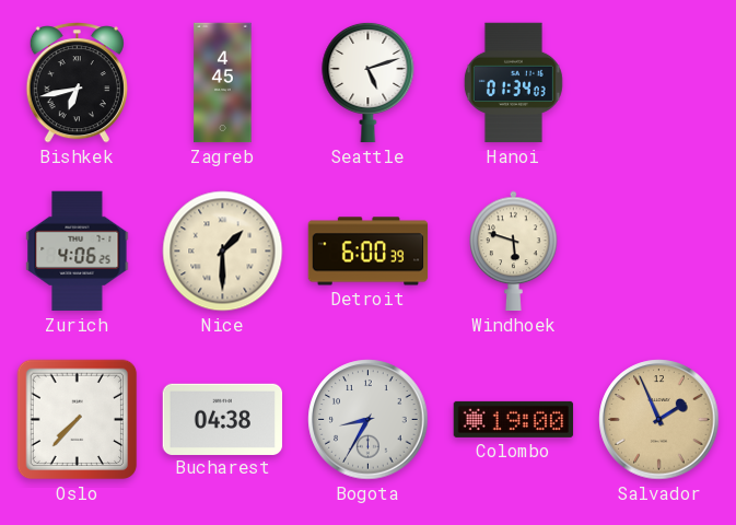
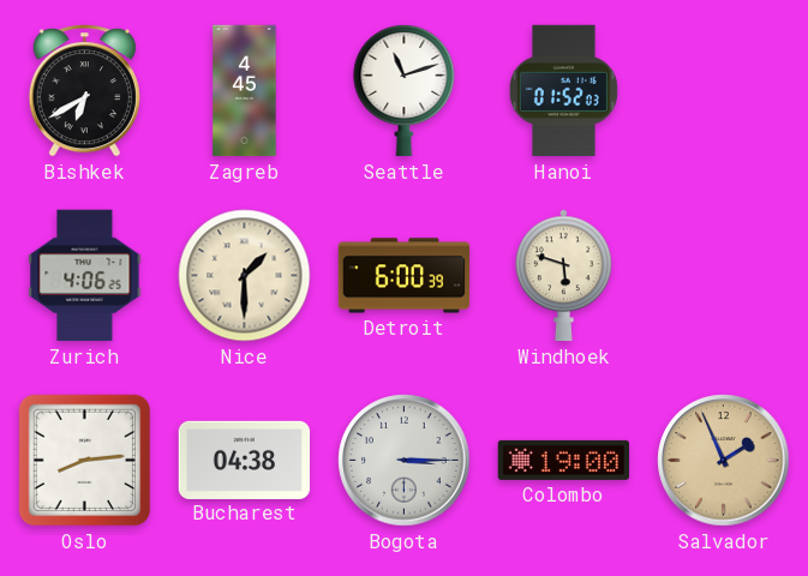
Bishkek: 6:43 -> 6:40 (84, 91)
Seattle: 5:12 -> 11:12 (405, 90)
Hanoi: 01:34 -> 01:52 (563, 91)
Oslo: 7:37 -> 8:14 (85, 461)
Bogota: 8:35 -> 3:15 (405, 461)
